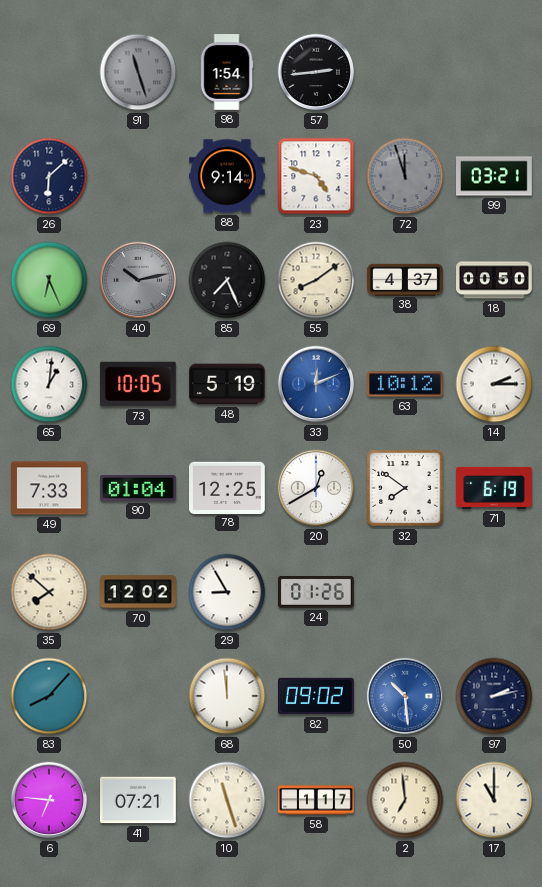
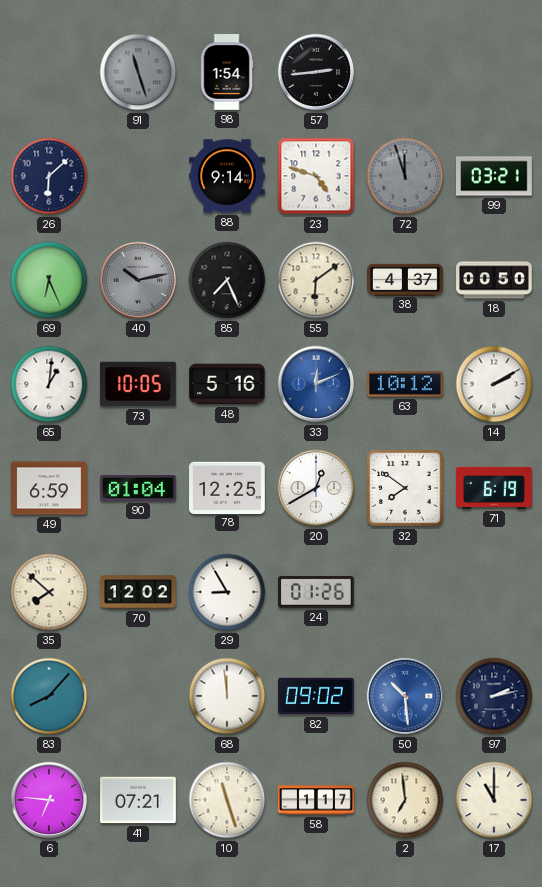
55: 8:09 -> 6:09 (316, 280)
48: 5:19 -> 5:16 (227, 384)
14: 2:15 -> 2:10 (494, 384)
49: 7:33 -> 6:59 (49, 488)
